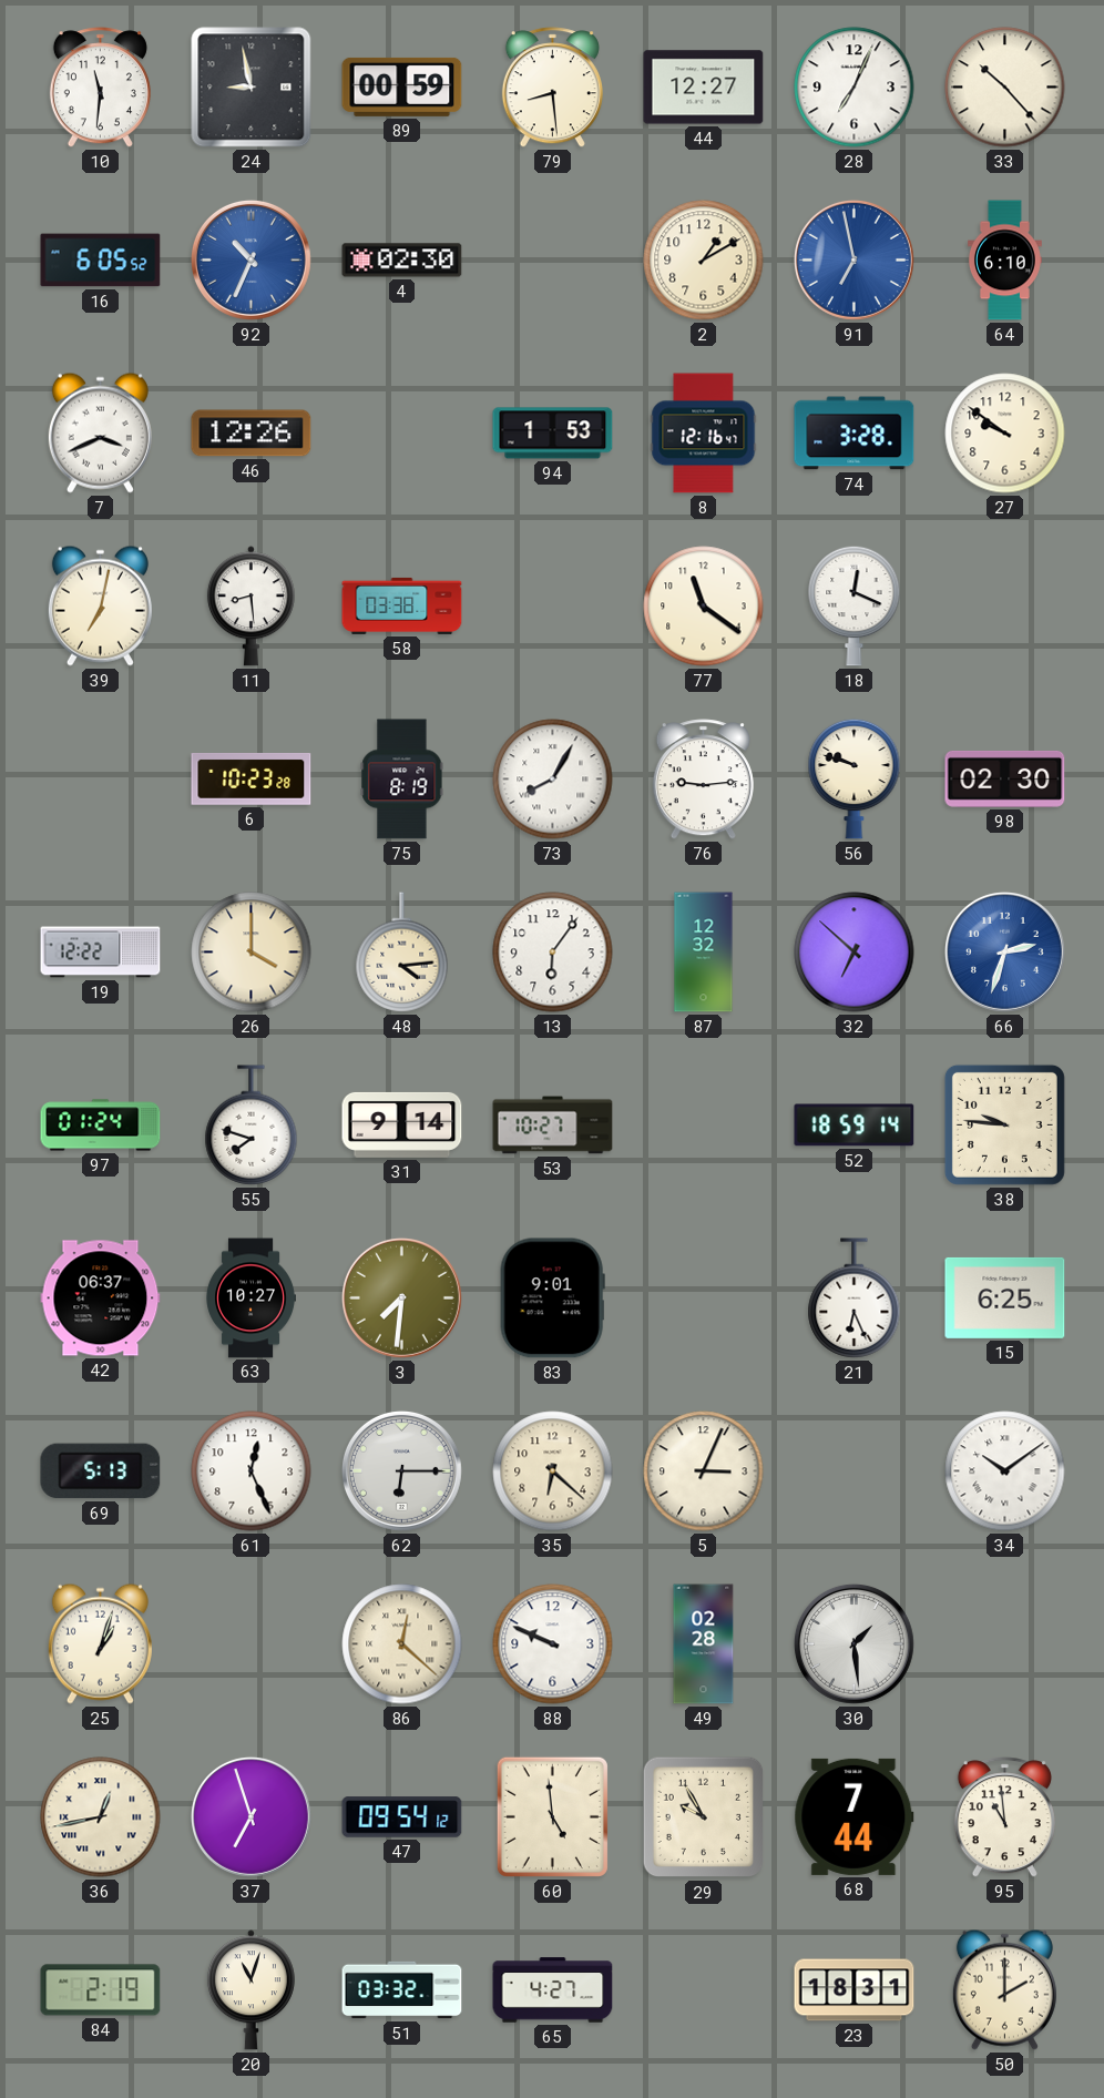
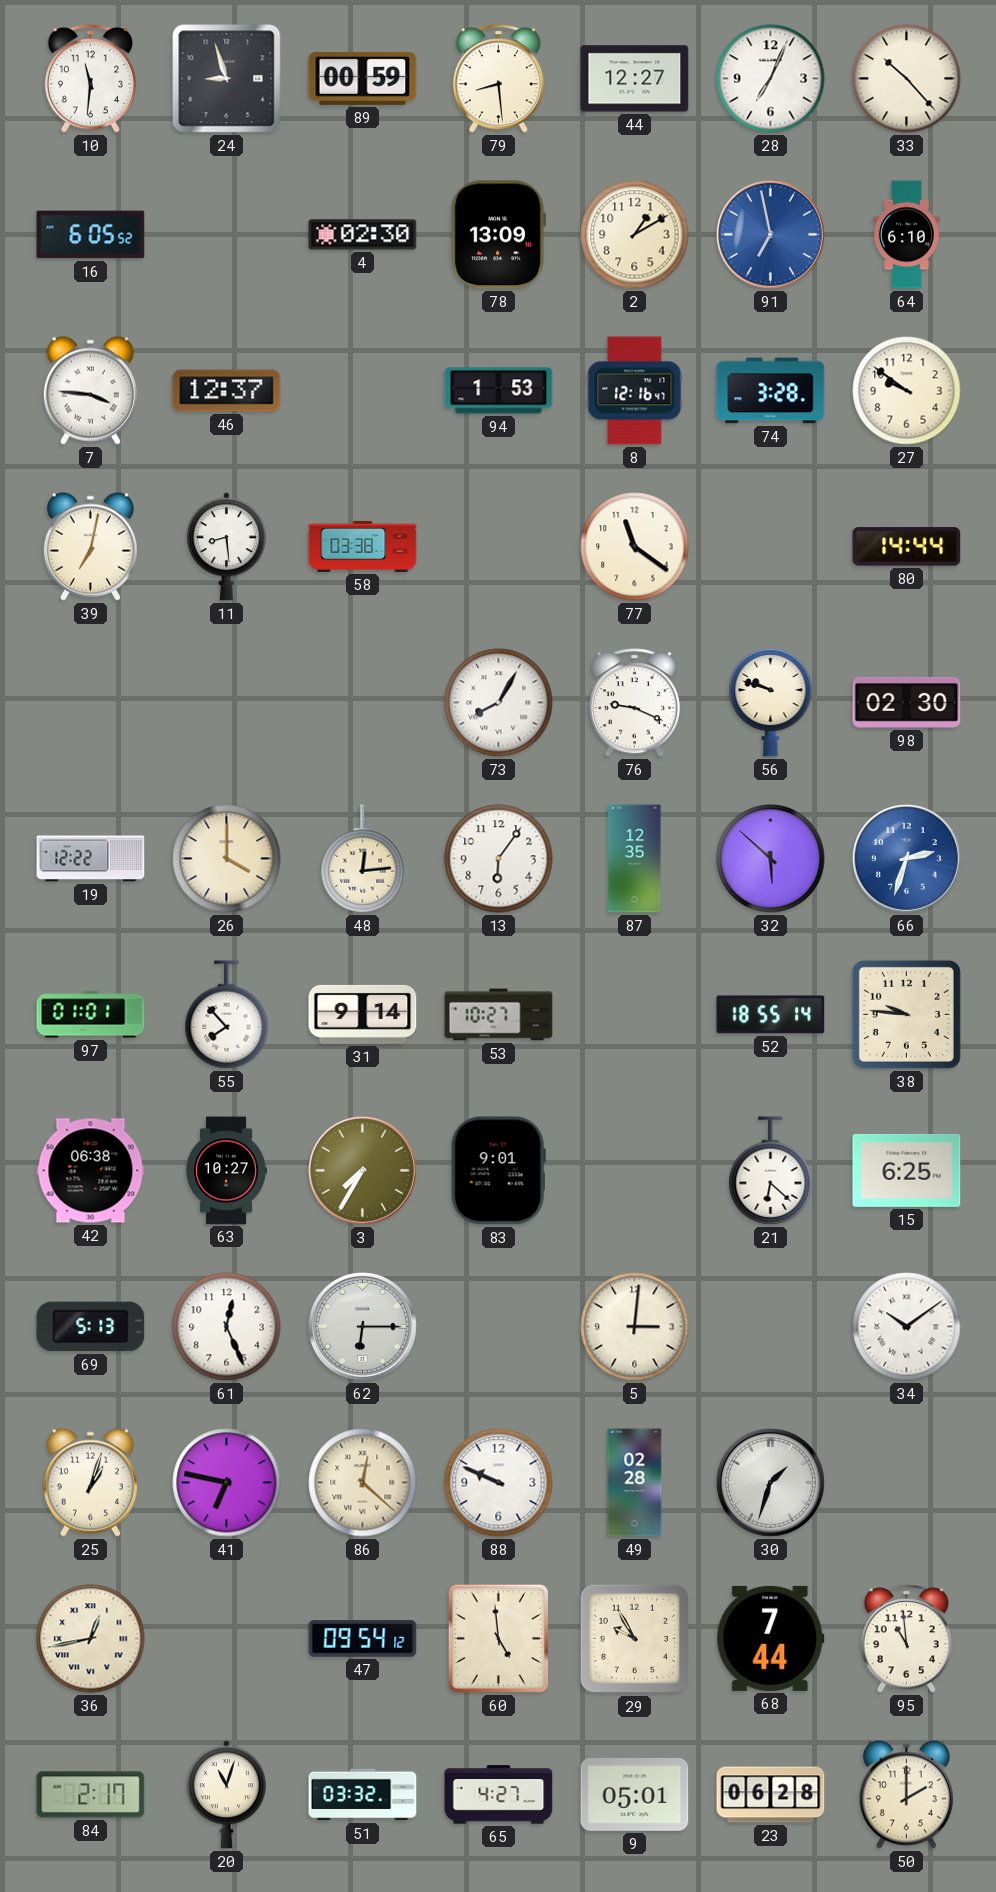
24: 8:58 -> 8:57 (227, 79)
92: 10:34 -> none (251, 259)
78: none -> 13:09 (498, 235)
7: 3:41 -> 3:46 (90, 390)
46: 12:26 -> 12:37 (227, 391)
18: 12:19 -> none (855, 605)
80: none -> 14:44 (907, 547)
6: 10:23 -> none (252, 780)
75: 8:19 -> none (402, 780)
76: 9:14 -> 9:19 (634, 703)
48: 4:14 -> 12:14 (363, 859)
87: 12:32 -> 12:35 (635, 859)
32: 6:52 -> 5:52 (771, 859)
97: 01:24 -> 01:01 (91, 1015)
55: 7:48 -> 7:53 (227, 1015)
52: 18:59 -> 18:55 (771, 1015)
42: 06:37 -> 06:38 (91, 1171)
3: 7:31 -> 7:35 (362, 1170)
21: 6:26 -> 6:22 (771, 1171)
35: 6:22 -> none (553, 1471)
5: 3:04 -> 3:01 (635, 1327)
41: none -> 6:47 (227, 1483)
30: 1:29 -> 1:33 (770, 1482)
37: 6:57 -> none (251, 1816)
84: 2:19 -> 2:17 (91, 1795)
9: none -> 05:01 (635, 1794)
23: 18:31 -> 06:28 (771, 1795)
